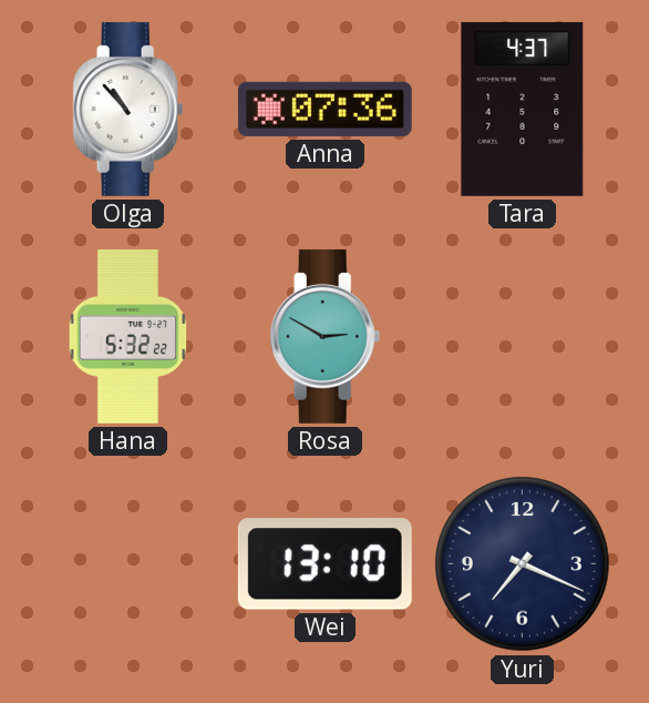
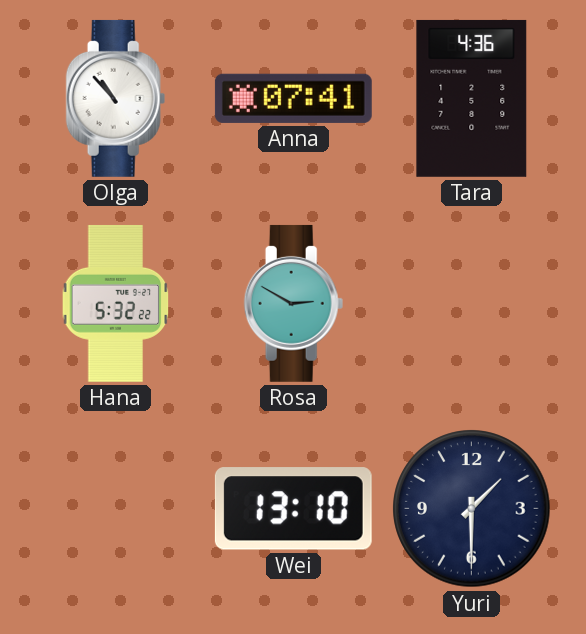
Anna: 07:36 -> 07:41 (293, 98)
Tara: 4:37 -> 4:36 (472, 98)
Yuri: 7:19 -> 1:30 (472, 509)
